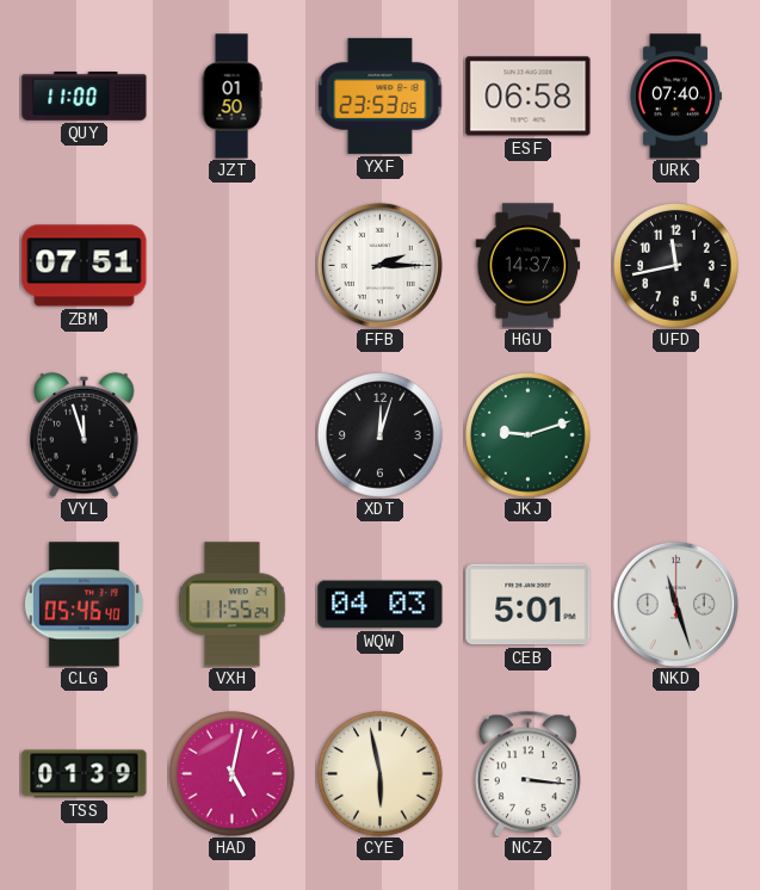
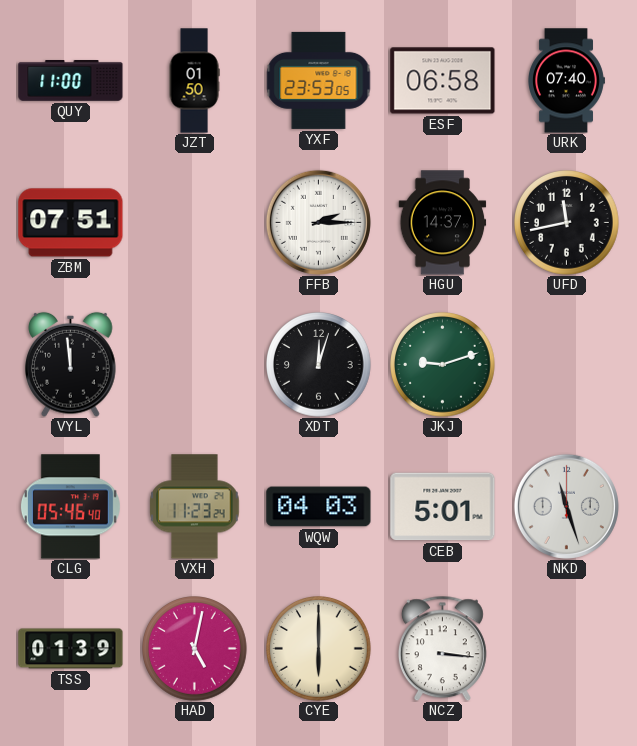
VYL: 11:57 -> 11:59 (71, 364)
VXH: 11:55 -> 11:23 (195, 507)
CYE: 5:58 -> 6:00 (319, 649)
